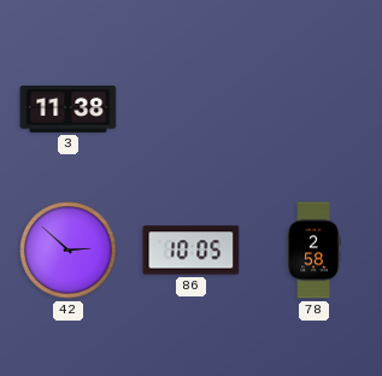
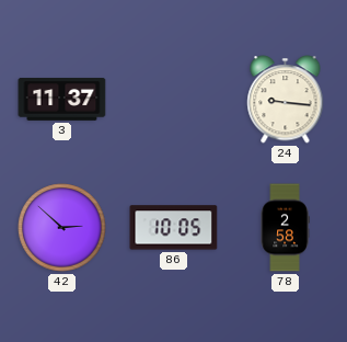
3: 11:38 -> 11:37 (62, 99)
24: none -> 9:16 (286, 100)
